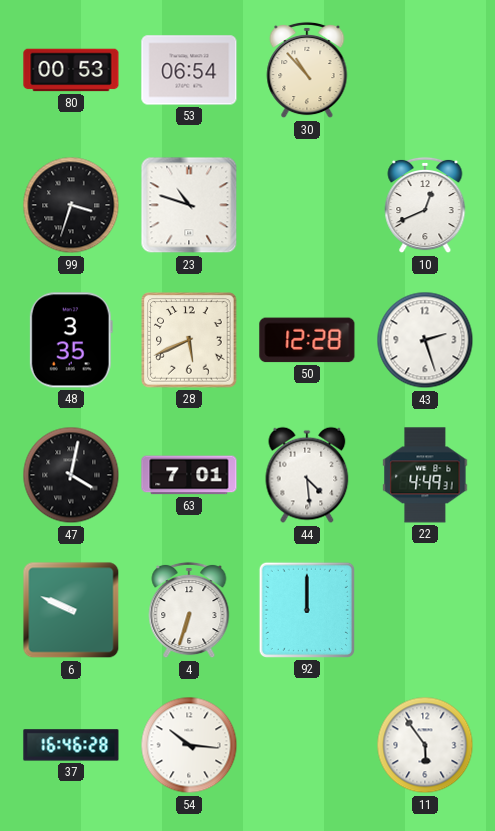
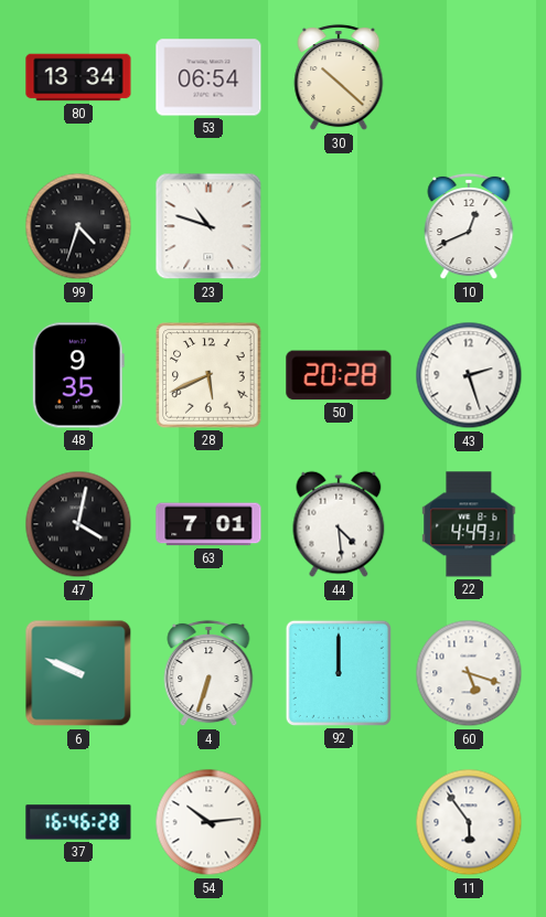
80: 00:53 -> 13:34 (78, 77)
30: 10:53 -> 10:22 (339, 77)
99: 3:33 -> 4:33 (78, 226)
48: 3:35 -> 9:35 (78, 375)
50: 12:28 -> 20:28 (339, 375)
60: none -> 5:18 (469, 673)
54: 10:16 -> 10:14 (208, 822)
